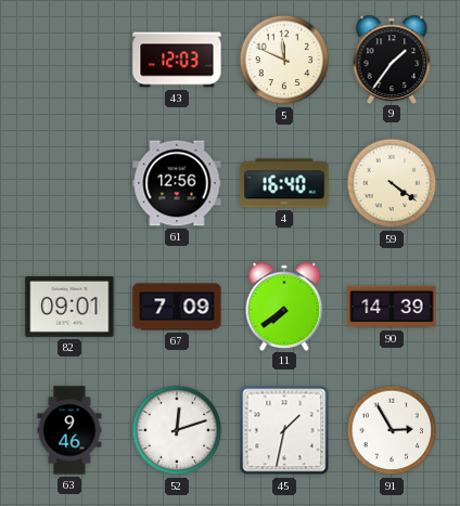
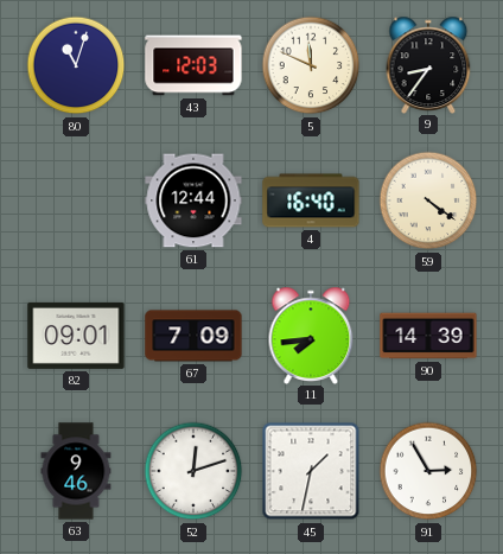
80: none -> 11:03 (76, 65)
9: 1:36 -> 8:36 (428, 64)
61: 12:56 -> 12:44 (193, 200)
11: 7:39 -> 7:44 (311, 335)
